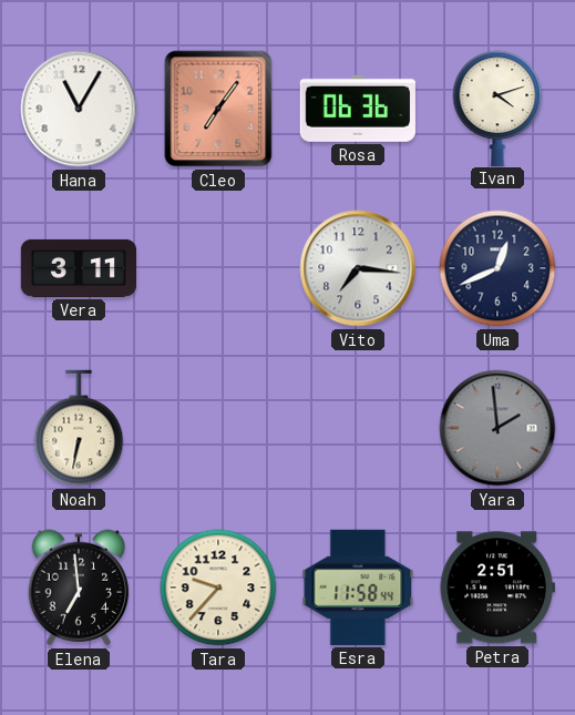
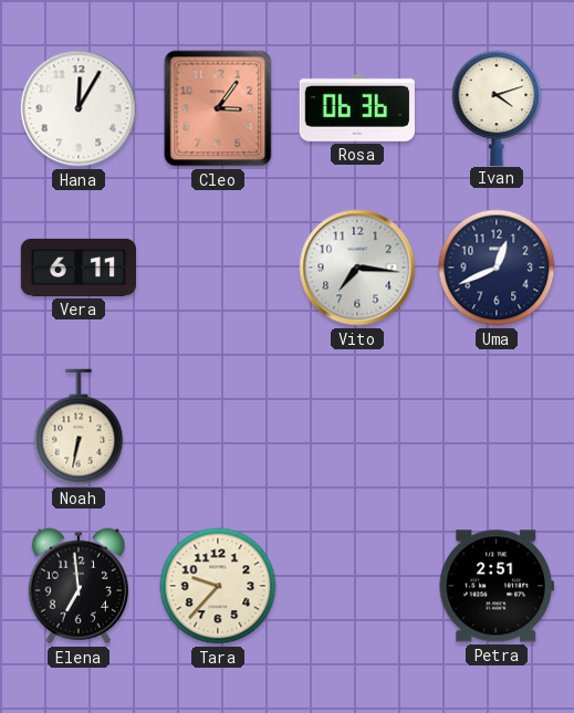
Hana: 11:05 -> 12:05 (79, 108)
Cleo: 7:06 -> 3:06 (218, 108)
Vera: 3:11 -> 6:11 (77, 268)
Yara: 1:59 -> none (497, 428)
Esra: 11:58 -> none (358, 588)
